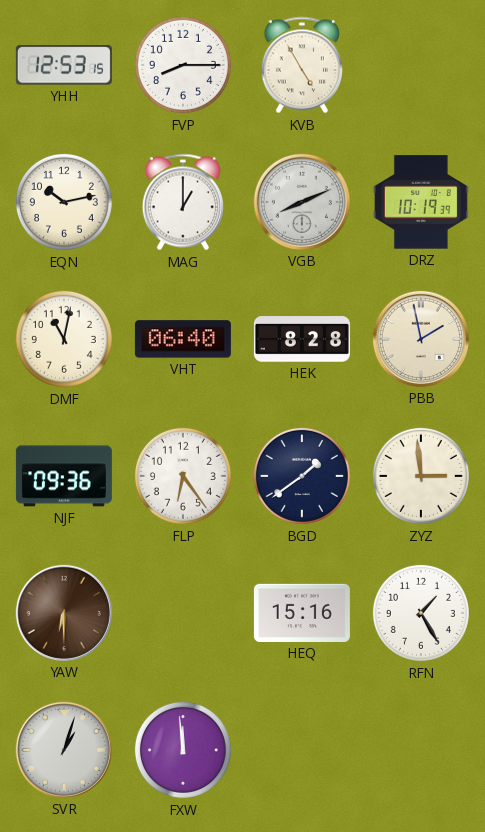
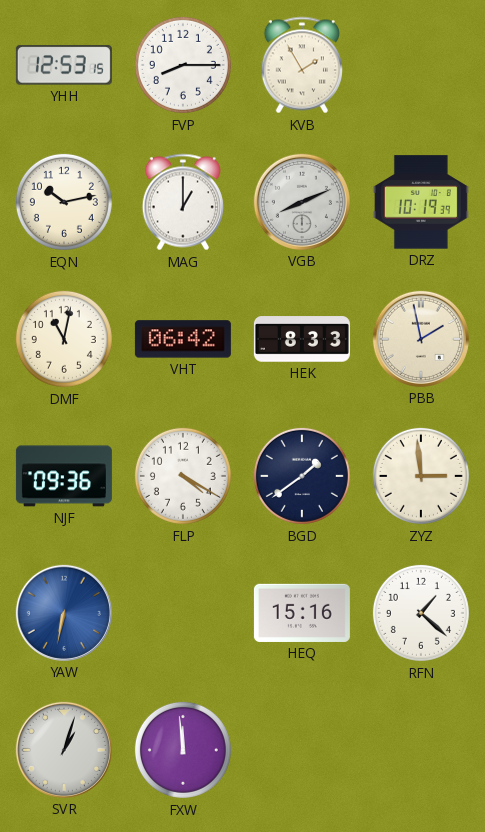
KVB: 4:55 -> 1:55 (302, 65)
VHT: 06:40 -> 06:42 (183, 339)
HEK: 8:28 -> 8:33 (302, 339)
FLP: 6:24 -> 4:20 (183, 476)
YAW: 6:30 -> 6:32 (64, 613)
YAW dial: brown -> blue (64, 613)
RFN: 1:25 -> 1:22 (421, 613)
